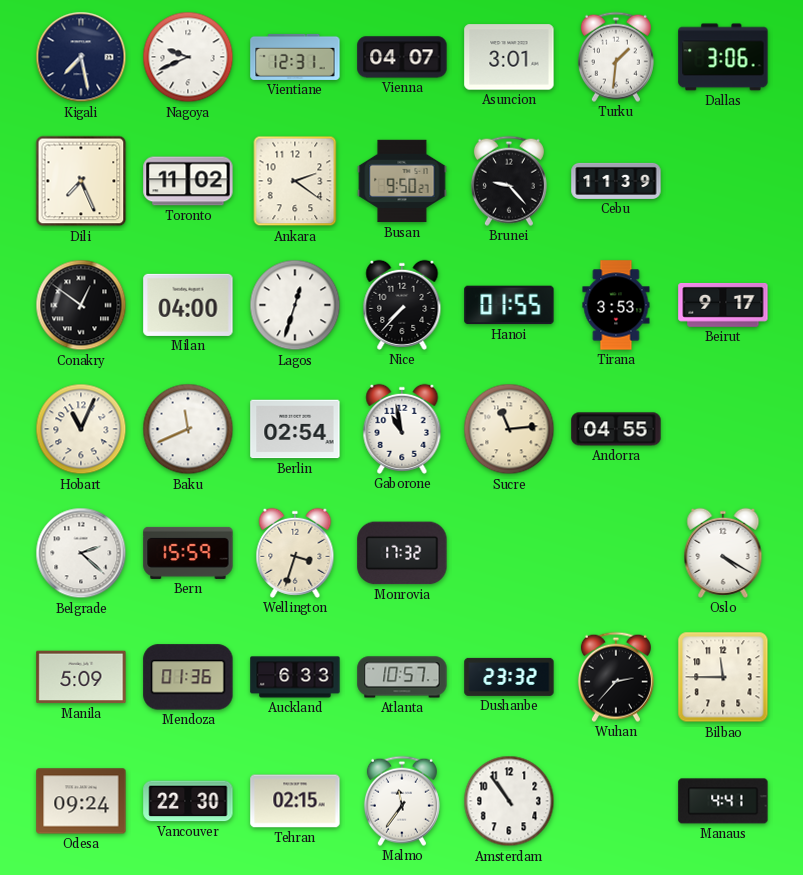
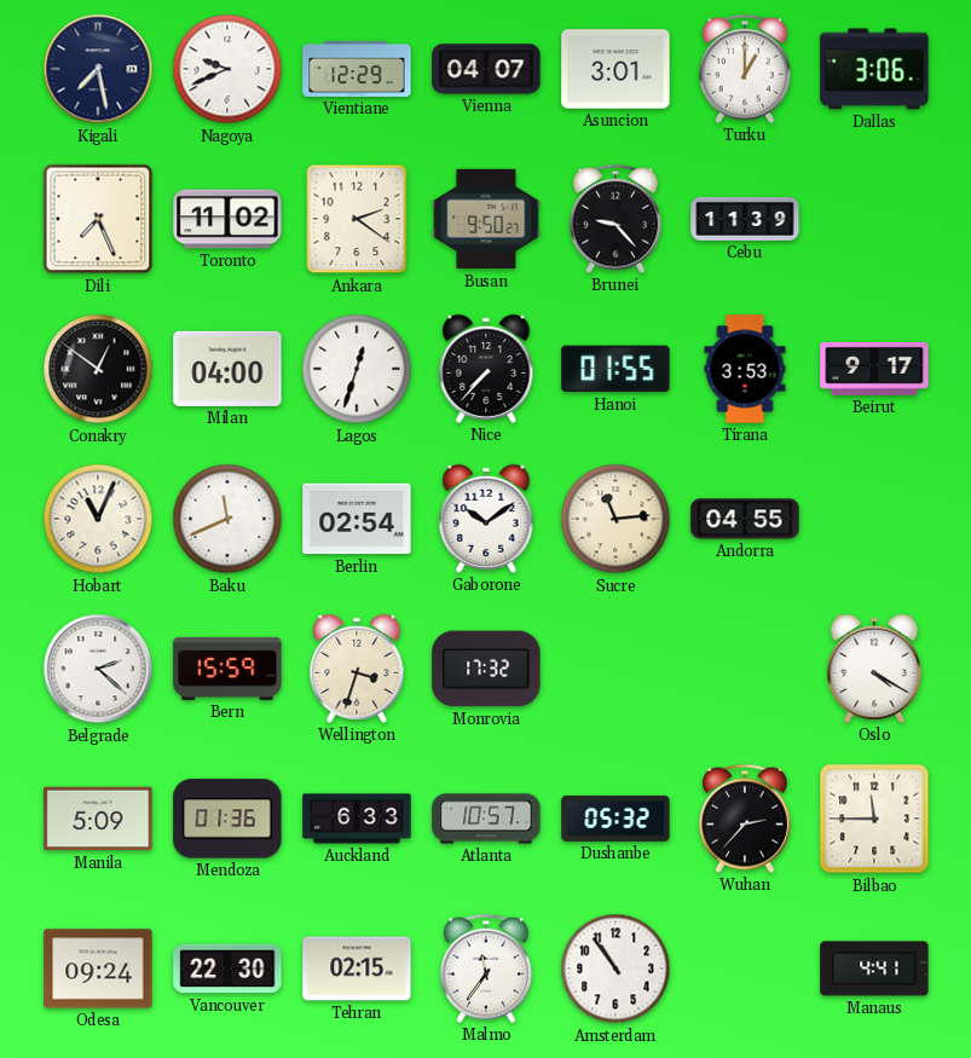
Vientiane: 12:31 -> 12:29 (357, 69)
Turku: 1:31 -> 1:00 (745, 69)
Gaborone: 10:58 -> 10:09 (486, 519)
Dushanbe: 23:32 -> 05:32 (615, 819)
